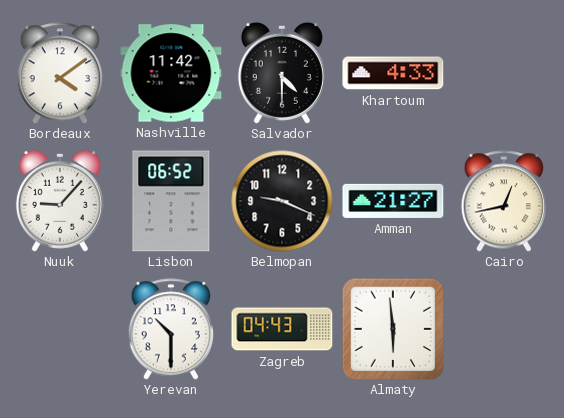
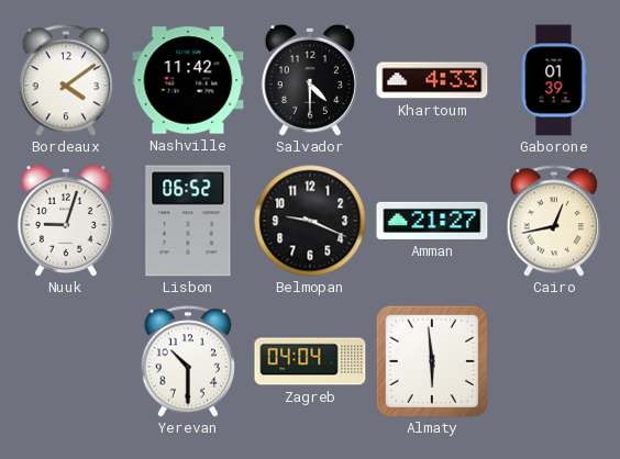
Gaborone: none -> 01:39 (554, 80)
Nuuk: 9:07 -> 9:03 (66, 221)
Zagreb: 04:43 -> 04:04 (310, 361)
